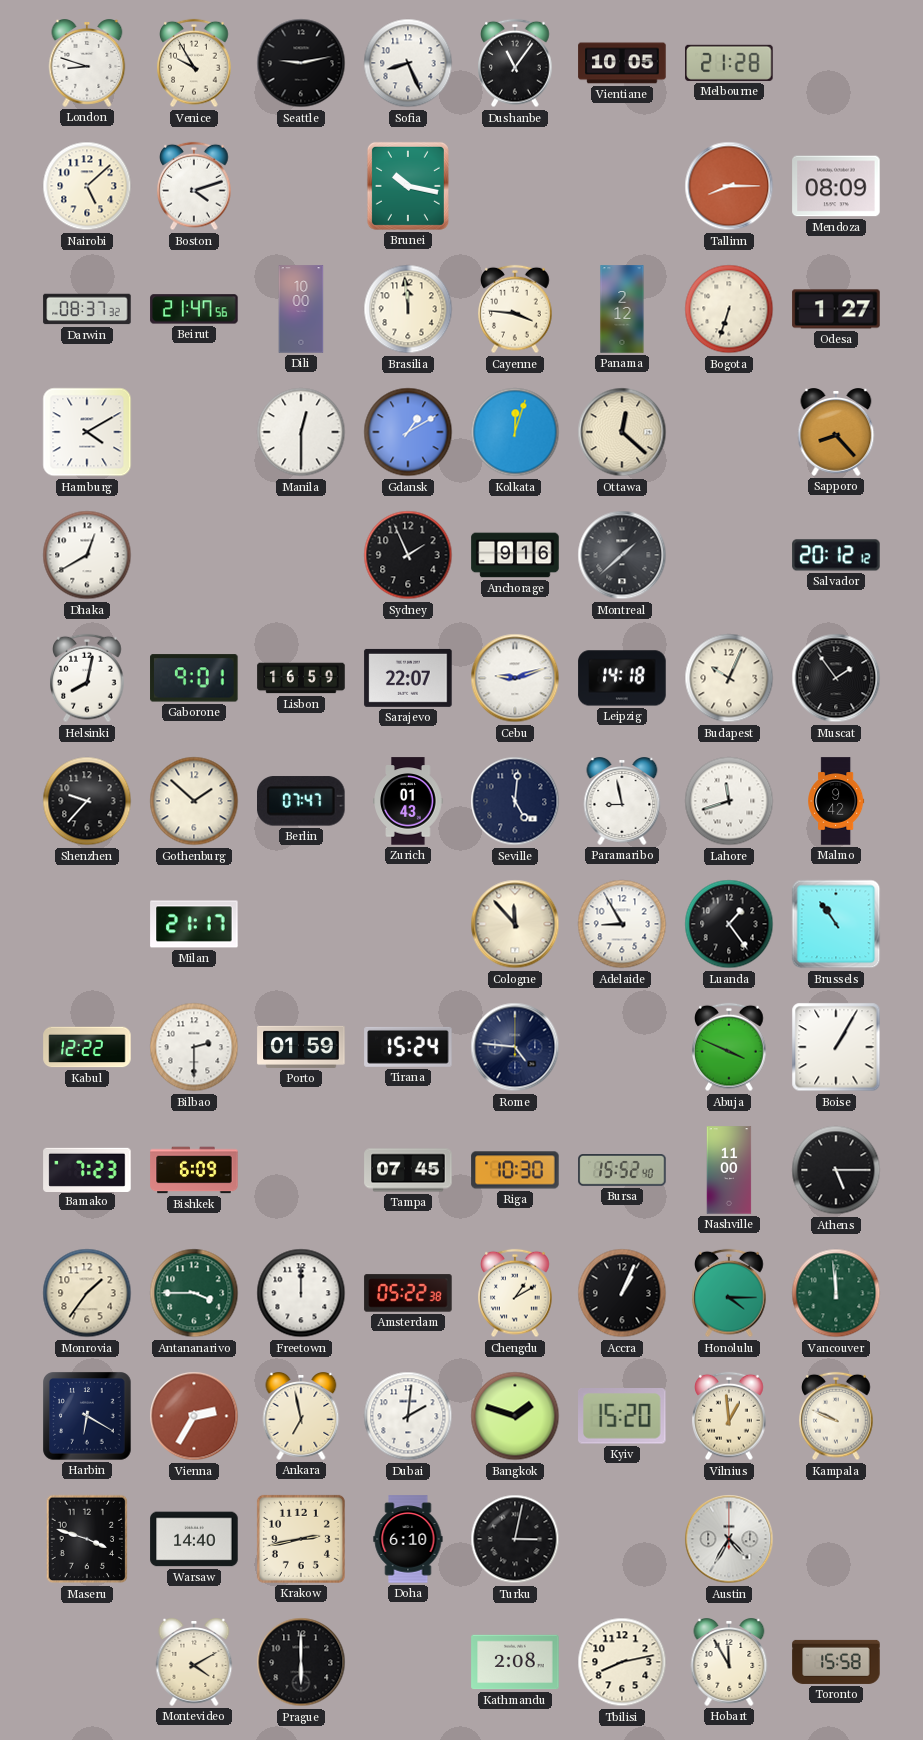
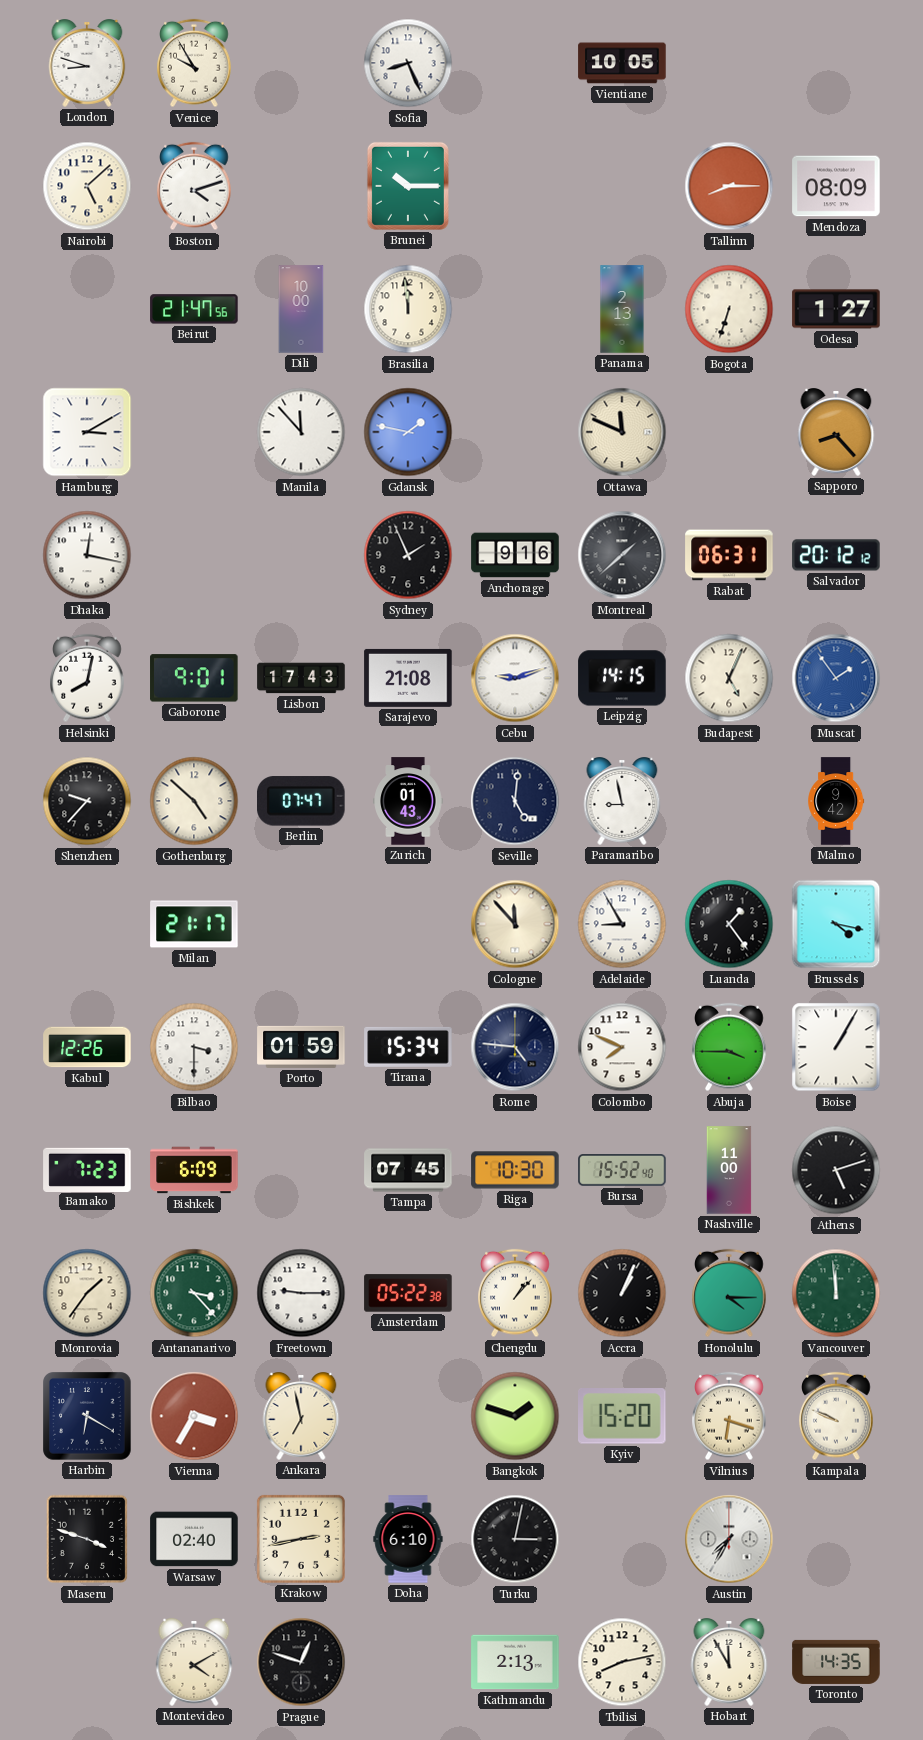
Seattle: 9:13 -> none (301, 63)
Dushanbe: 11:06 -> none (515, 63)
Melbourne: 21:28 -> none (729, 63)
Brunei: 10:17 -> 10:15 (408, 186)
Darwin: 08:37 -> none (87, 309)
Cayenne: 3:46 -> none (515, 309)
Panama: 2:12 -> 2:13 (622, 309)
Hamburg: 4:10 -> 3:10 (87, 432)
Manila: 12:30 -> 11:53 (301, 432)
Gdansk: 1:10 -> 1:47 (408, 432)
Kolkata: 12:03 -> none (515, 432)
Ottawa: 12:22 -> 11:49 (622, 432)
Dhaka: 12:40 -> 12:17 (87, 555)
Rabat: none -> 06:31 (729, 555)
Lisbon: 16:59 -> 17:43 (301, 678)
Sarajevo: 22:07 -> 21:08 (408, 678)
Leipzig: 14:18 -> 14:15 (622, 678)
Budapest: 10:04 -> 5:04 (729, 678)
Muscat dial: black -> blue (836, 678)
Gothenburg: 1:52 -> 4:52 (194, 801)
Lahore: 11:42 -> none (729, 801)
Brussels: 10:54 -> 4:17 (836, 924)
Kabul: 12:22 -> 12:26 (87, 1047)
Bilbao: 2:30 -> 3:30 (194, 1047)
Tirana: 15:24 -> 15:34 (408, 1047)
Colombo: none -> 7:49 (622, 1047)
Abuja: 3:49 -> 3:45 (729, 1047)
Athens: 5:15 -> 5:12 (836, 1170)
Antananarivo: 3:45 -> 3:23 (194, 1293)
Freetown: 12:00 -> 9:15 (301, 1293)
Chengdu: 1:10 -> 1:07 (515, 1293)
Vienna: 2:35 -> 3:35 (194, 1416)
Dubai: 2:01 -> none (408, 1416)
Vilnius: 12:59 -> 6:18 (729, 1416)
Warsaw: 14:40 -> 02:40 (194, 1539)
Austin: 4:35 -> 7:35 (729, 1539)
Prague: 6:00 -> 12:48 (301, 1662)
Kathmandu: 2:08 -> 2:13 (515, 1662)
Toronto: 15:58 -> 14:35 (836, 1662)
